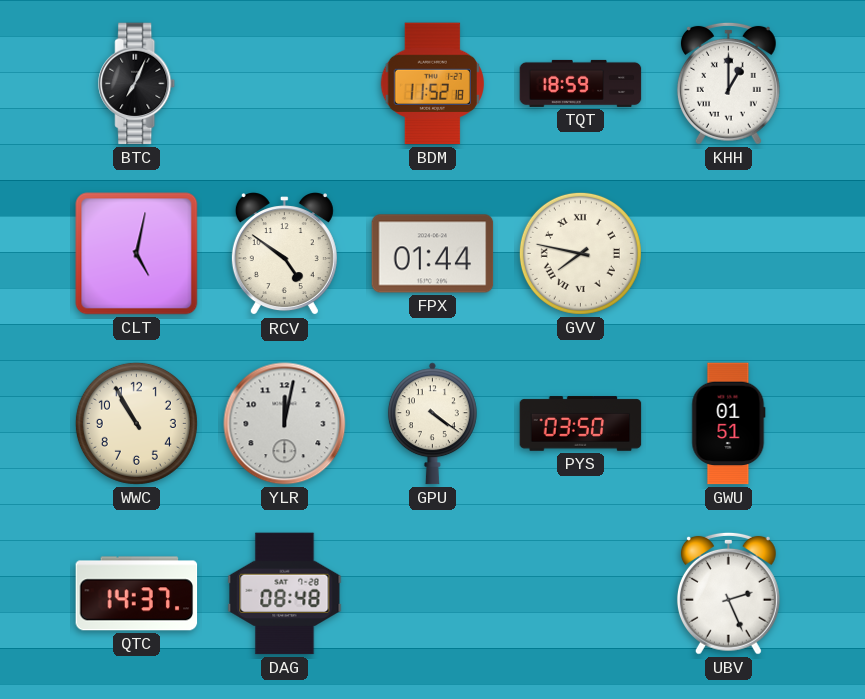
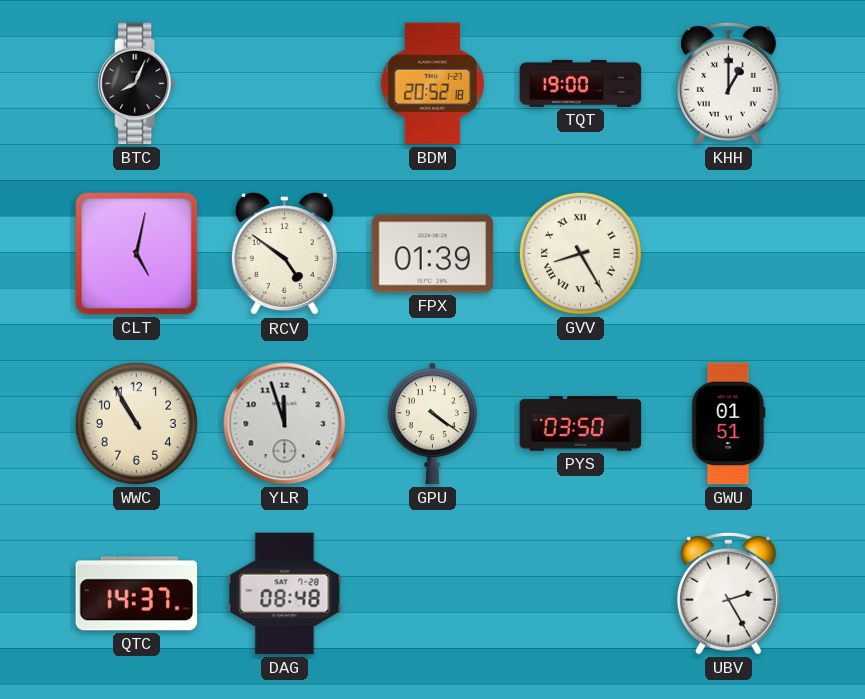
BTC: 7:04 -> 8:04 (137, 84)
BDM: 11:52 -> 20:52 (432, 84)
TQT: 18:59 -> 19:00 (581, 83)
FPX: 01:44 -> 01:39 (433, 254)
GVV: 7:47 -> 8:25 (580, 253)
YLR: 12:02 -> 11:57 (285, 424)
UBV: 2:26 -> 2:25 (728, 593)
